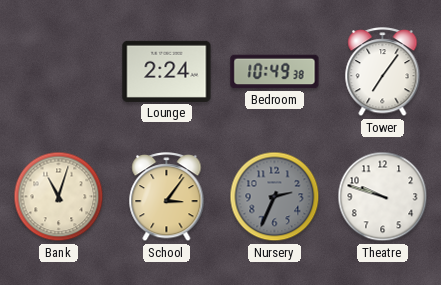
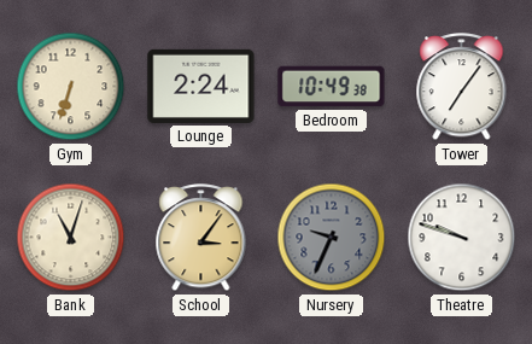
Gym: none -> 6:33 (71, 87)
Nursery: 2:34 -> 9:34 (332, 238)
